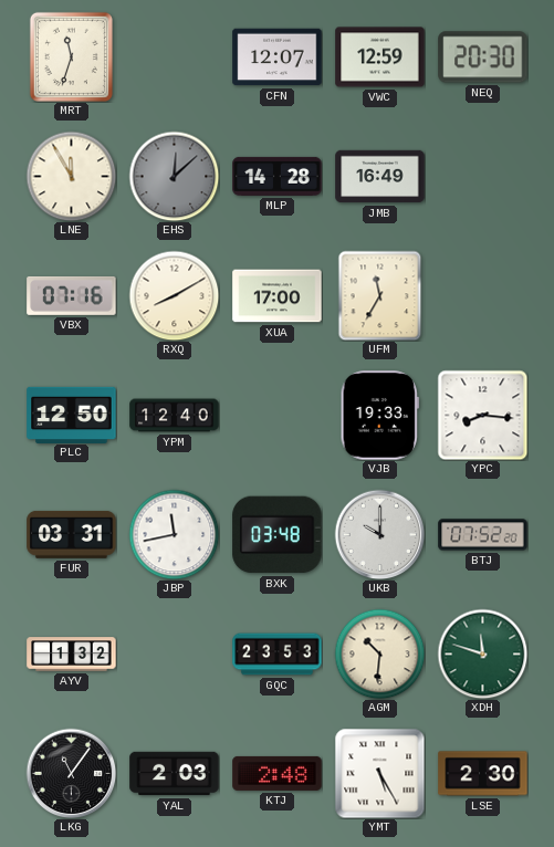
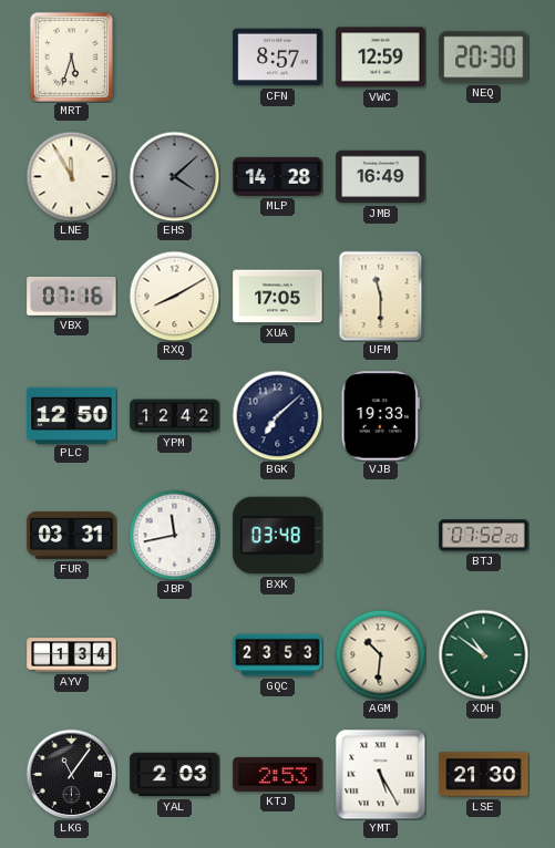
MRT: 11:33 -> 5:33 (71, 56)
CFN: 12:07 -> 8:57 (278, 58)
EHS: 12:08 -> 4:08 (174, 176)
XUA: 17:00 -> 17:05 (278, 297)
UFM: 11:35 -> 11:30 (381, 296)
YPM: 12:40 -> 12:42 (175, 416)
BGK: none -> 7:08 (277, 415)
YPC: 8:16 -> none (482, 415)
UKB: 10:00 -> none (379, 534)
AYV: 1:32 -> 1:34 (72, 655)
XDH: 11:48 -> 10:51 (483, 654)
KTJ: 2:48 -> 2:53 (278, 774)
LSE: 2:30 -> 21:30 (484, 775)
